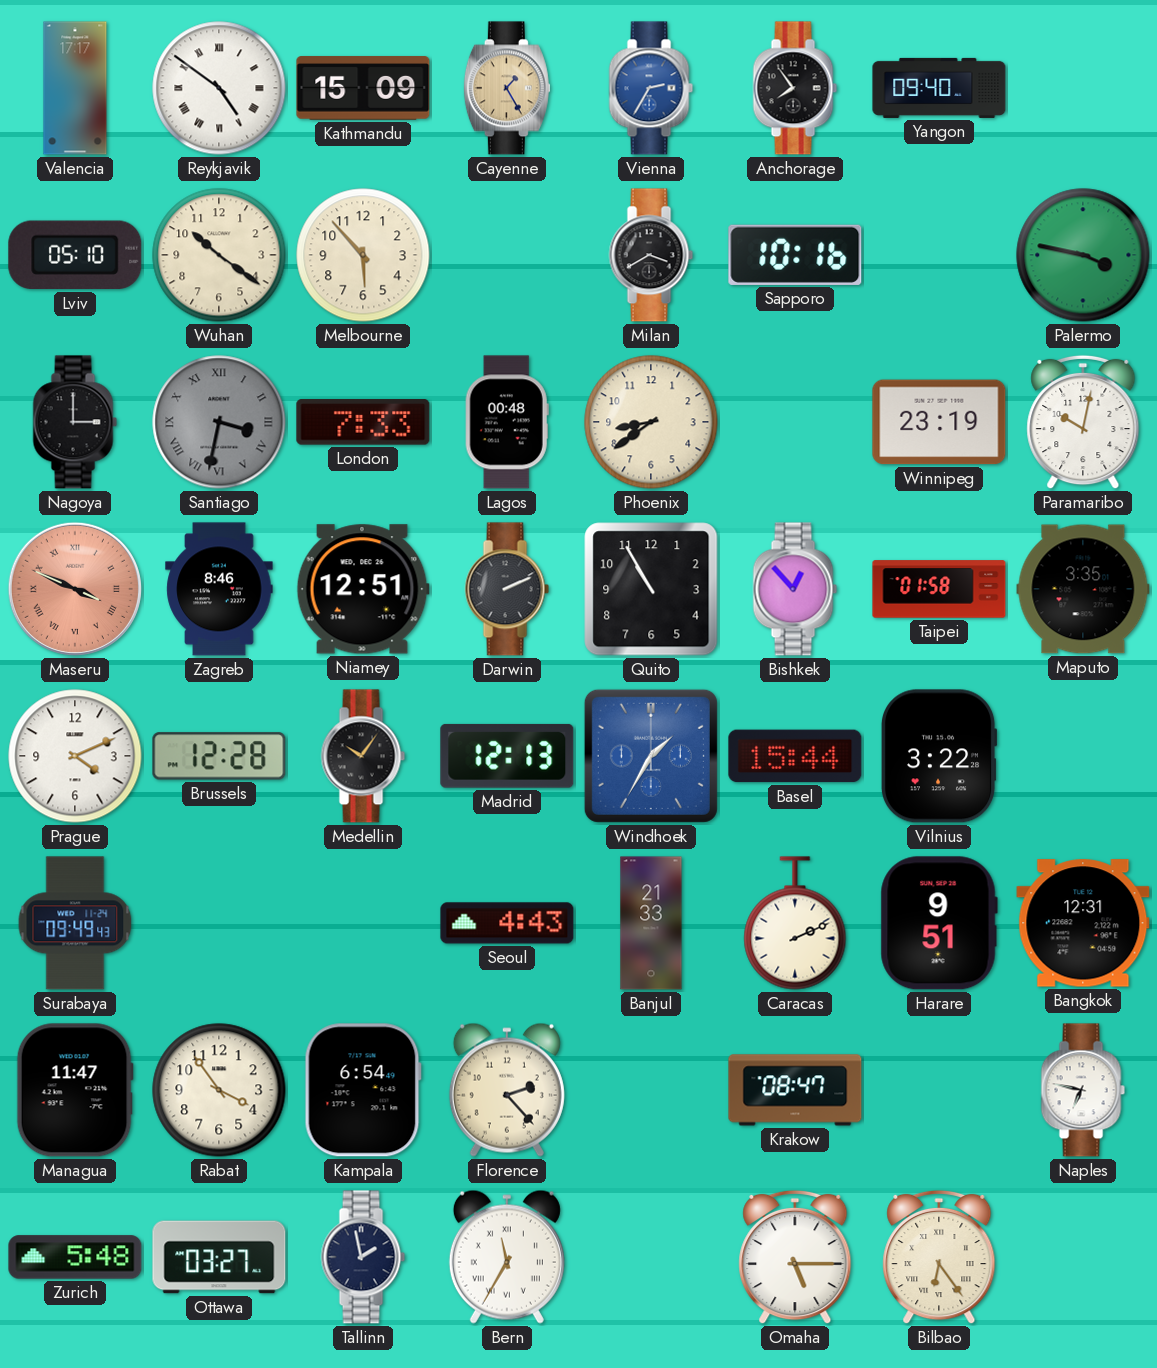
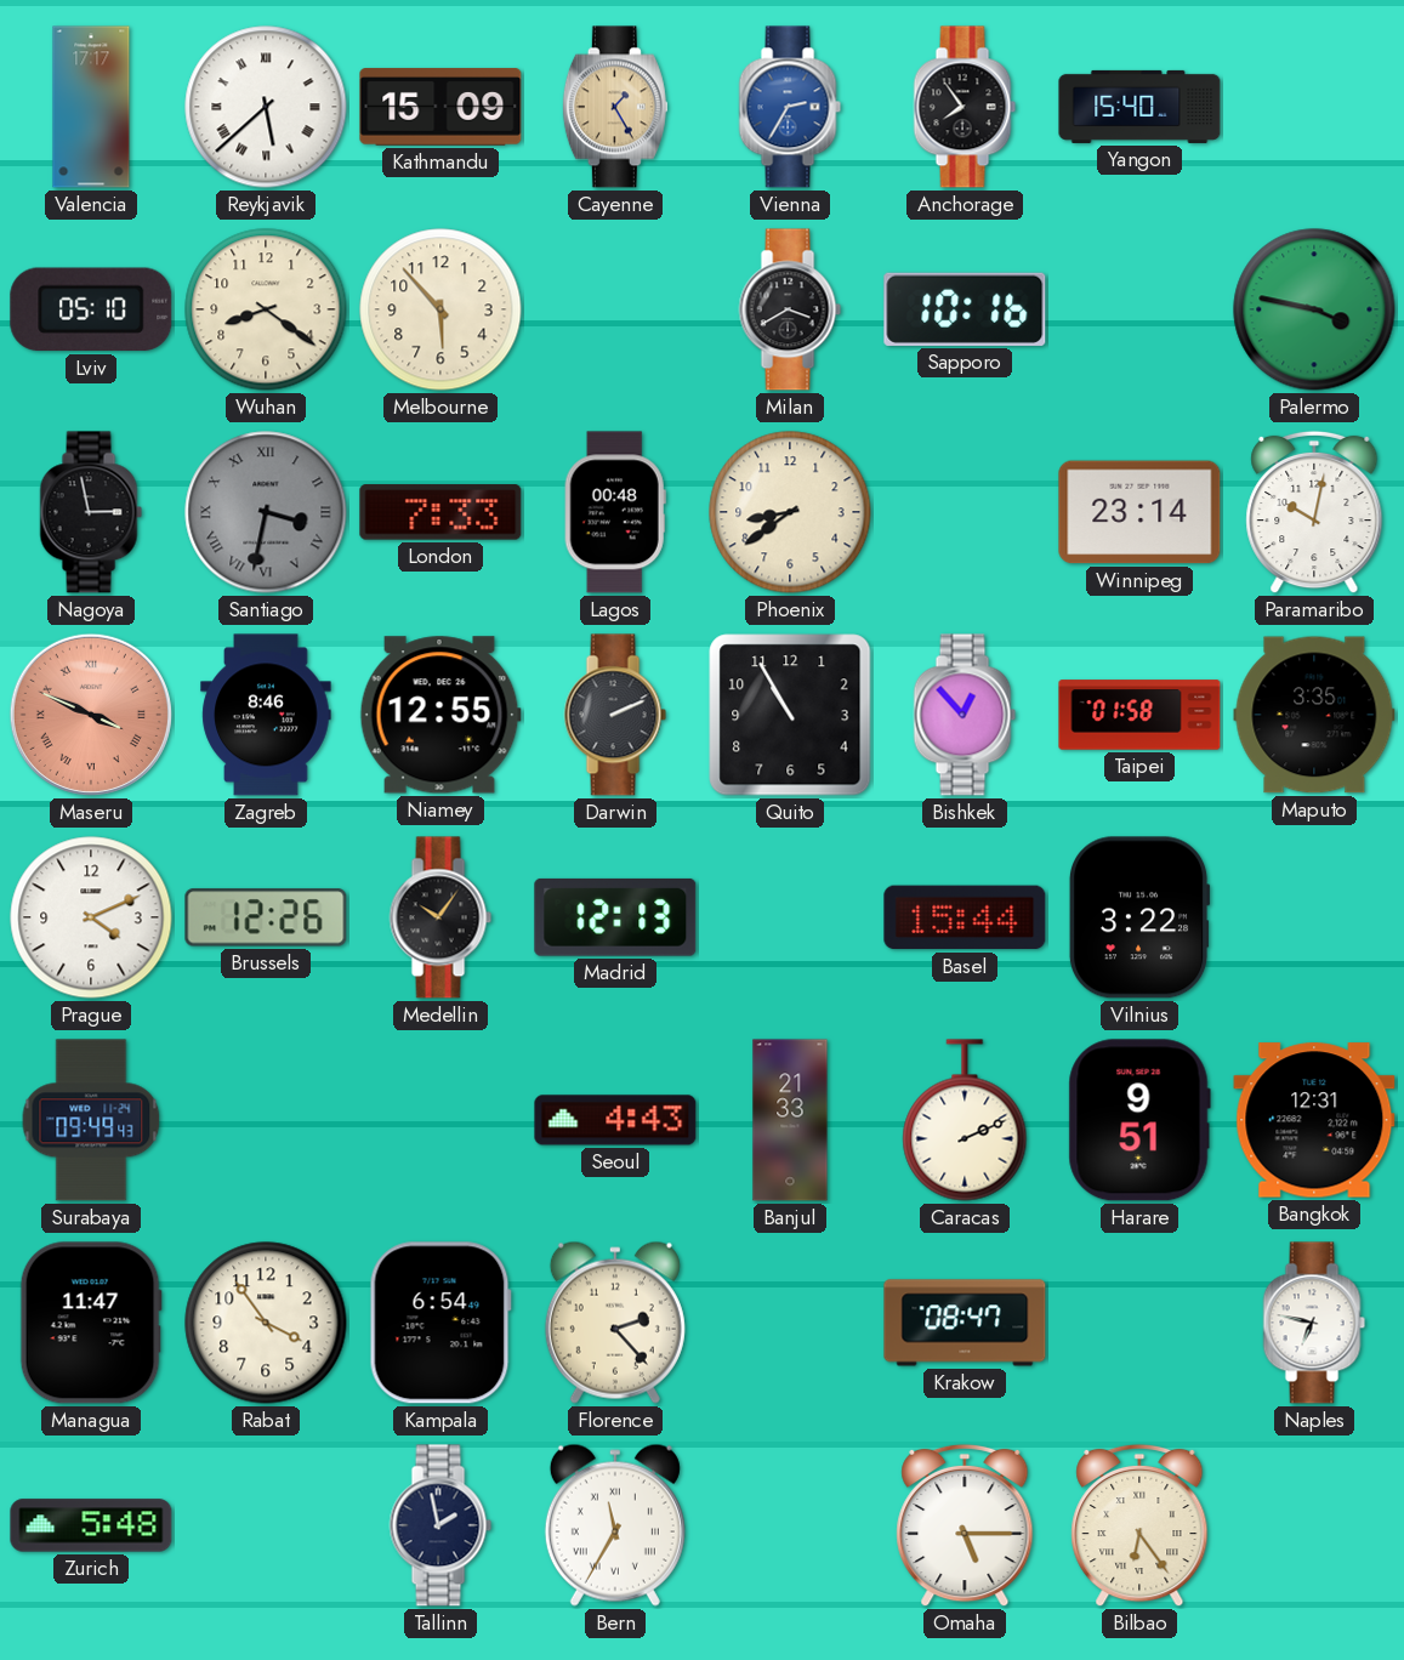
Reykjavik: 4:51 -> 5:38 (266, 107)
Yangon: 09:40 -> 15:40 (1139, 107)
Wuhan: 10:21 -> 8:21 (266, 309)
Nagoya: 3:00 -> 2:58 (91, 512)
Winnipeg: 23:19 -> 23:14 (1139, 512)
Niamey: 12:51 -> 12:55 (440, 715)
Brussels: 12:28 -> 12:26 (266, 917)
Windhoek: 1:35 -> none (651, 756)
Ottawa: 03:27 -> none (219, 1257)
